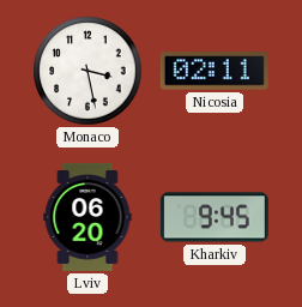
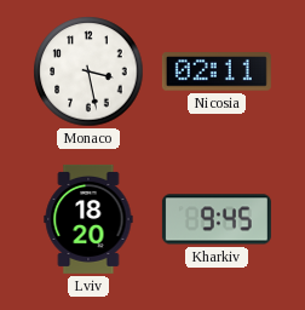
Lviv: 06:20 -> 18:20 (88, 219)
